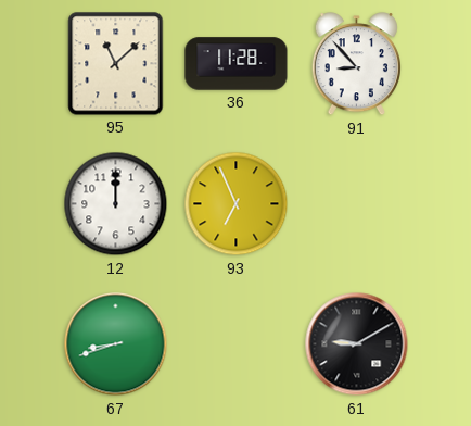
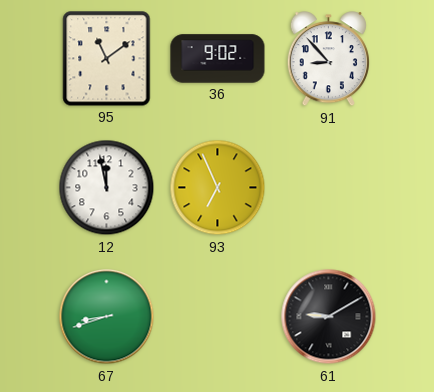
95: 11:08 -> 11:09 (107, 59)
36: 11:28 -> 9:02 (218, 59)
12: 12:00 -> 11:58 (107, 188)
